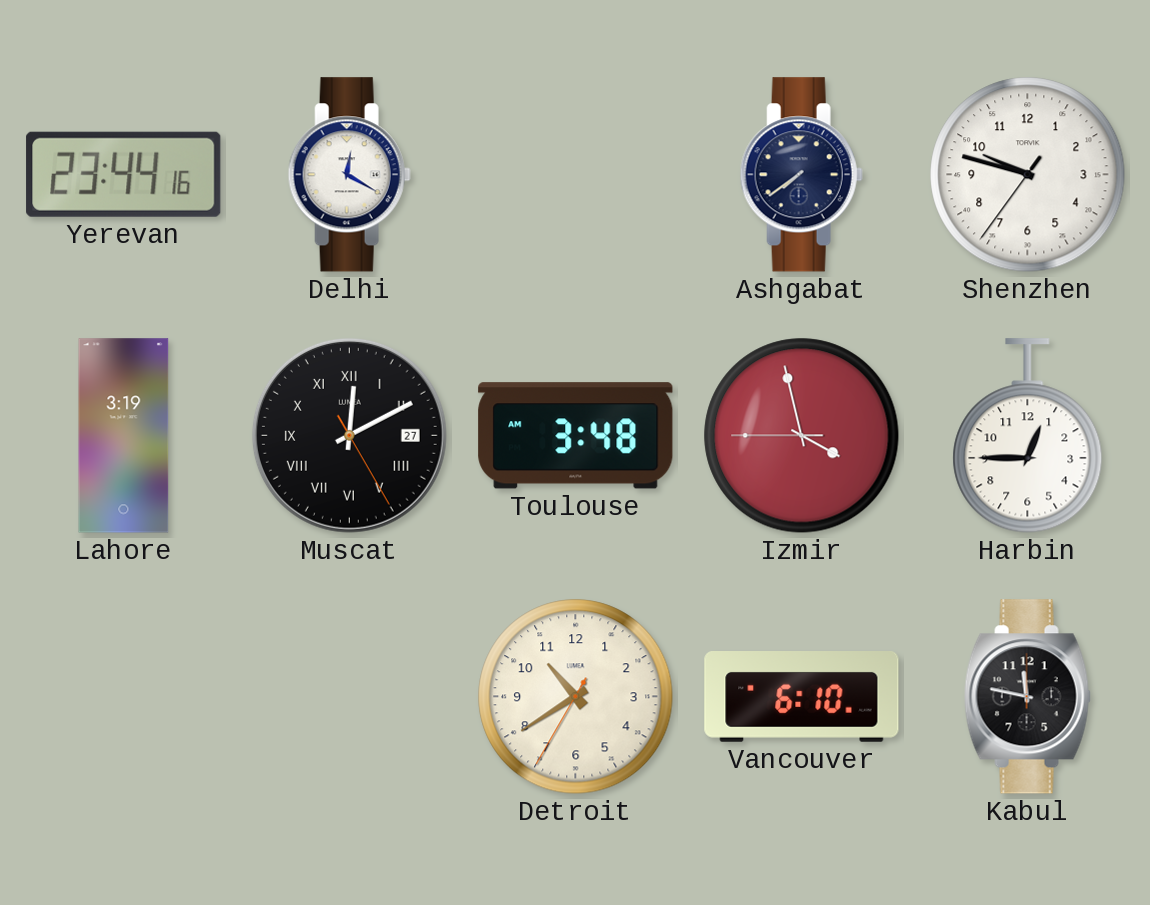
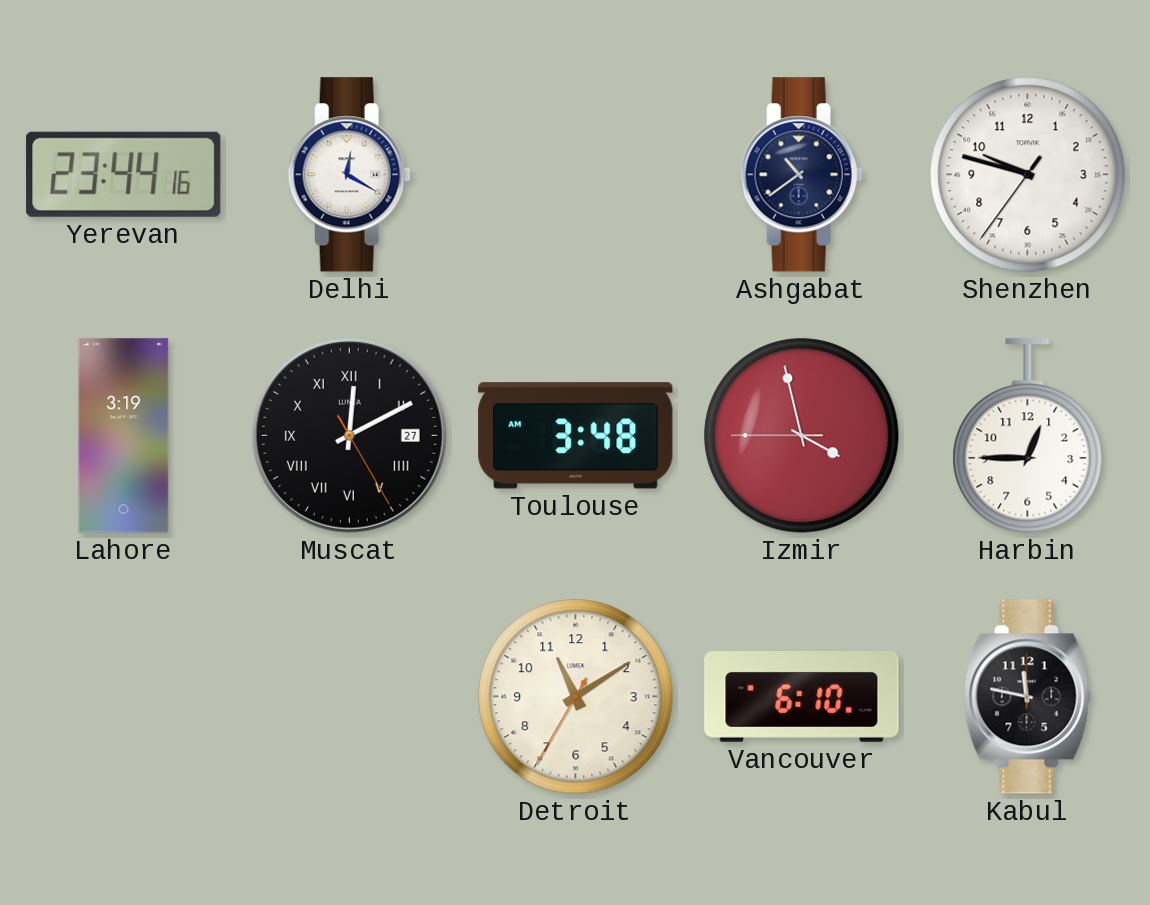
Ashgabat: 7:39 -> 10:39 (801, 175)
Detroit: 10:39 -> 11:09 (576, 697)
